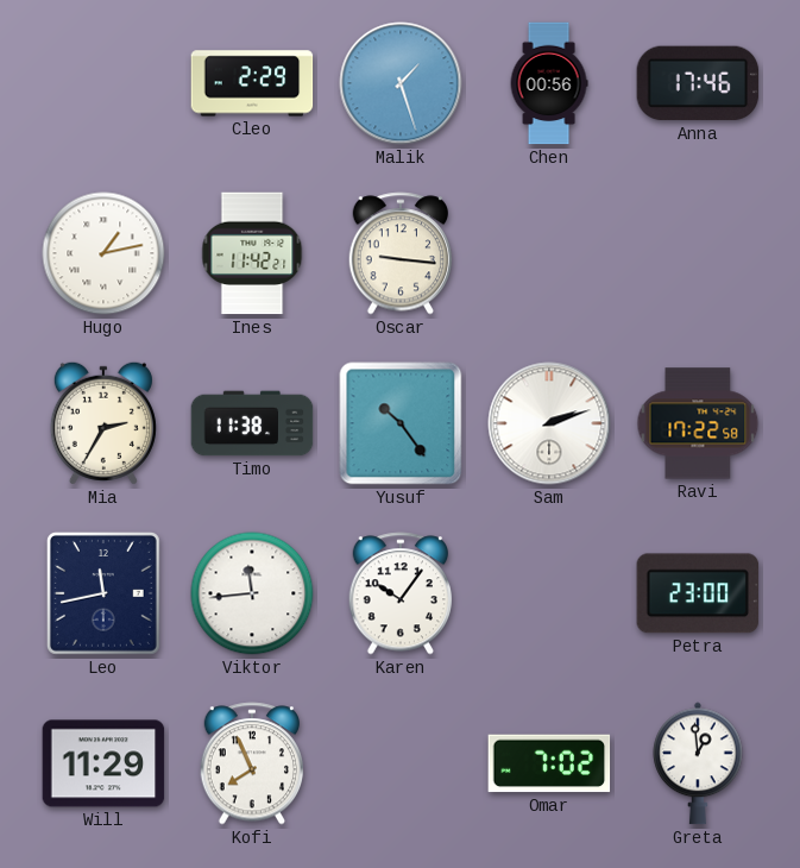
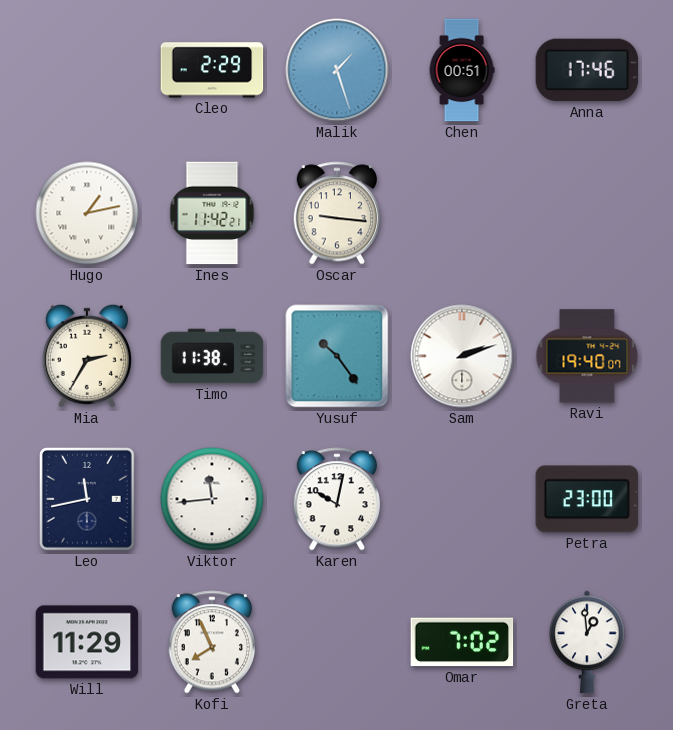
Chen: 00:56 -> 00:51 (462, 70)
Ravi: 17:22 -> 19:40 (587, 356)
Karen: 10:06 -> 10:02 (337, 499)
